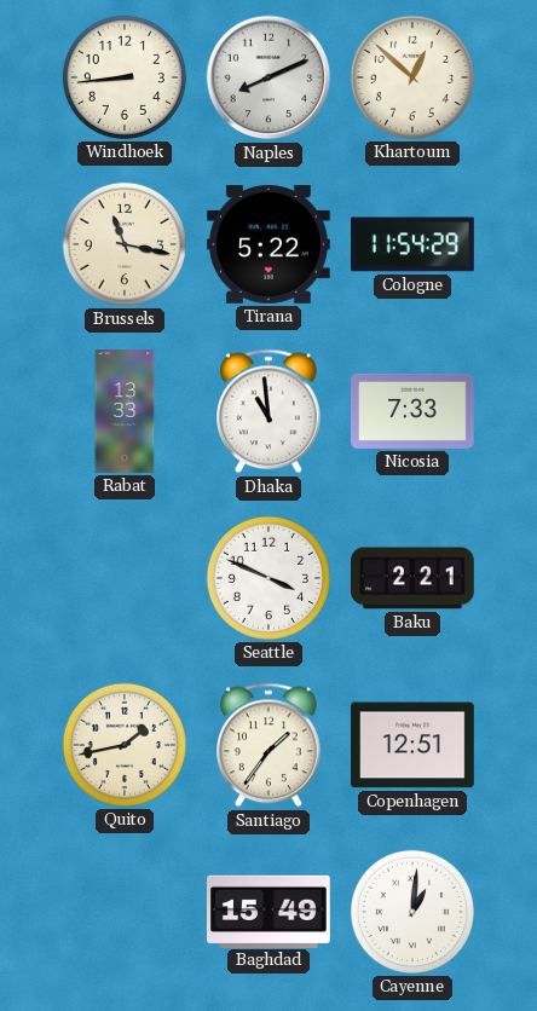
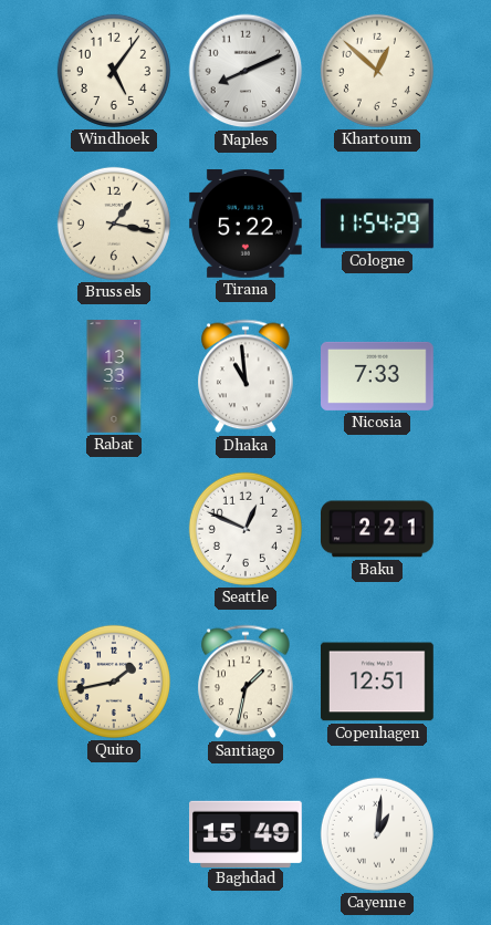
Windhoek: 8:44 -> 5:06 (114, 71)
Brussels: 11:17 -> 1:17 (114, 224)
Seattle: 3:49 -> 12:49 (245, 529)
Santiago: 1:36 -> 1:32 (247, 682)
